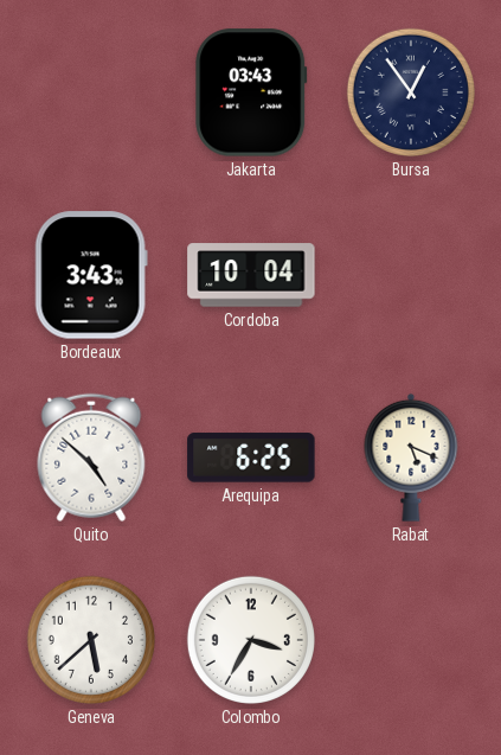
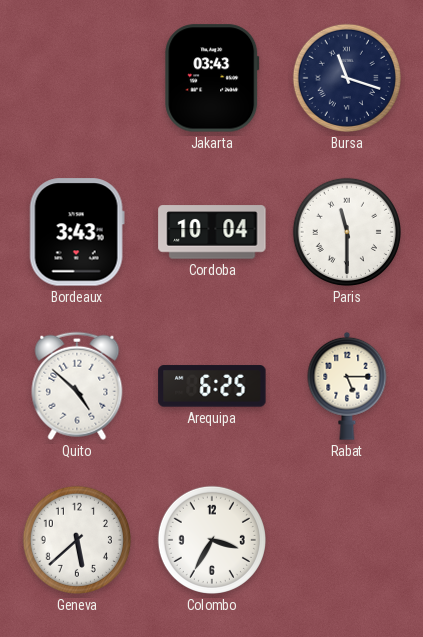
Bursa: 12:54 -> 11:18 (347, 78)
Paris: none -> 11:30 (347, 232)
Rabat: 5:19 -> 5:15 (347, 386)
